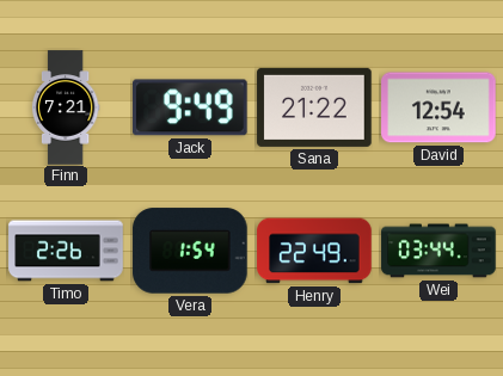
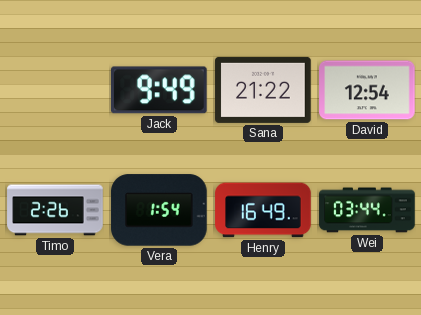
Finn: 7:21 -> none (66, 107)
Henry: 22:49 -> 16:49 (263, 210)
